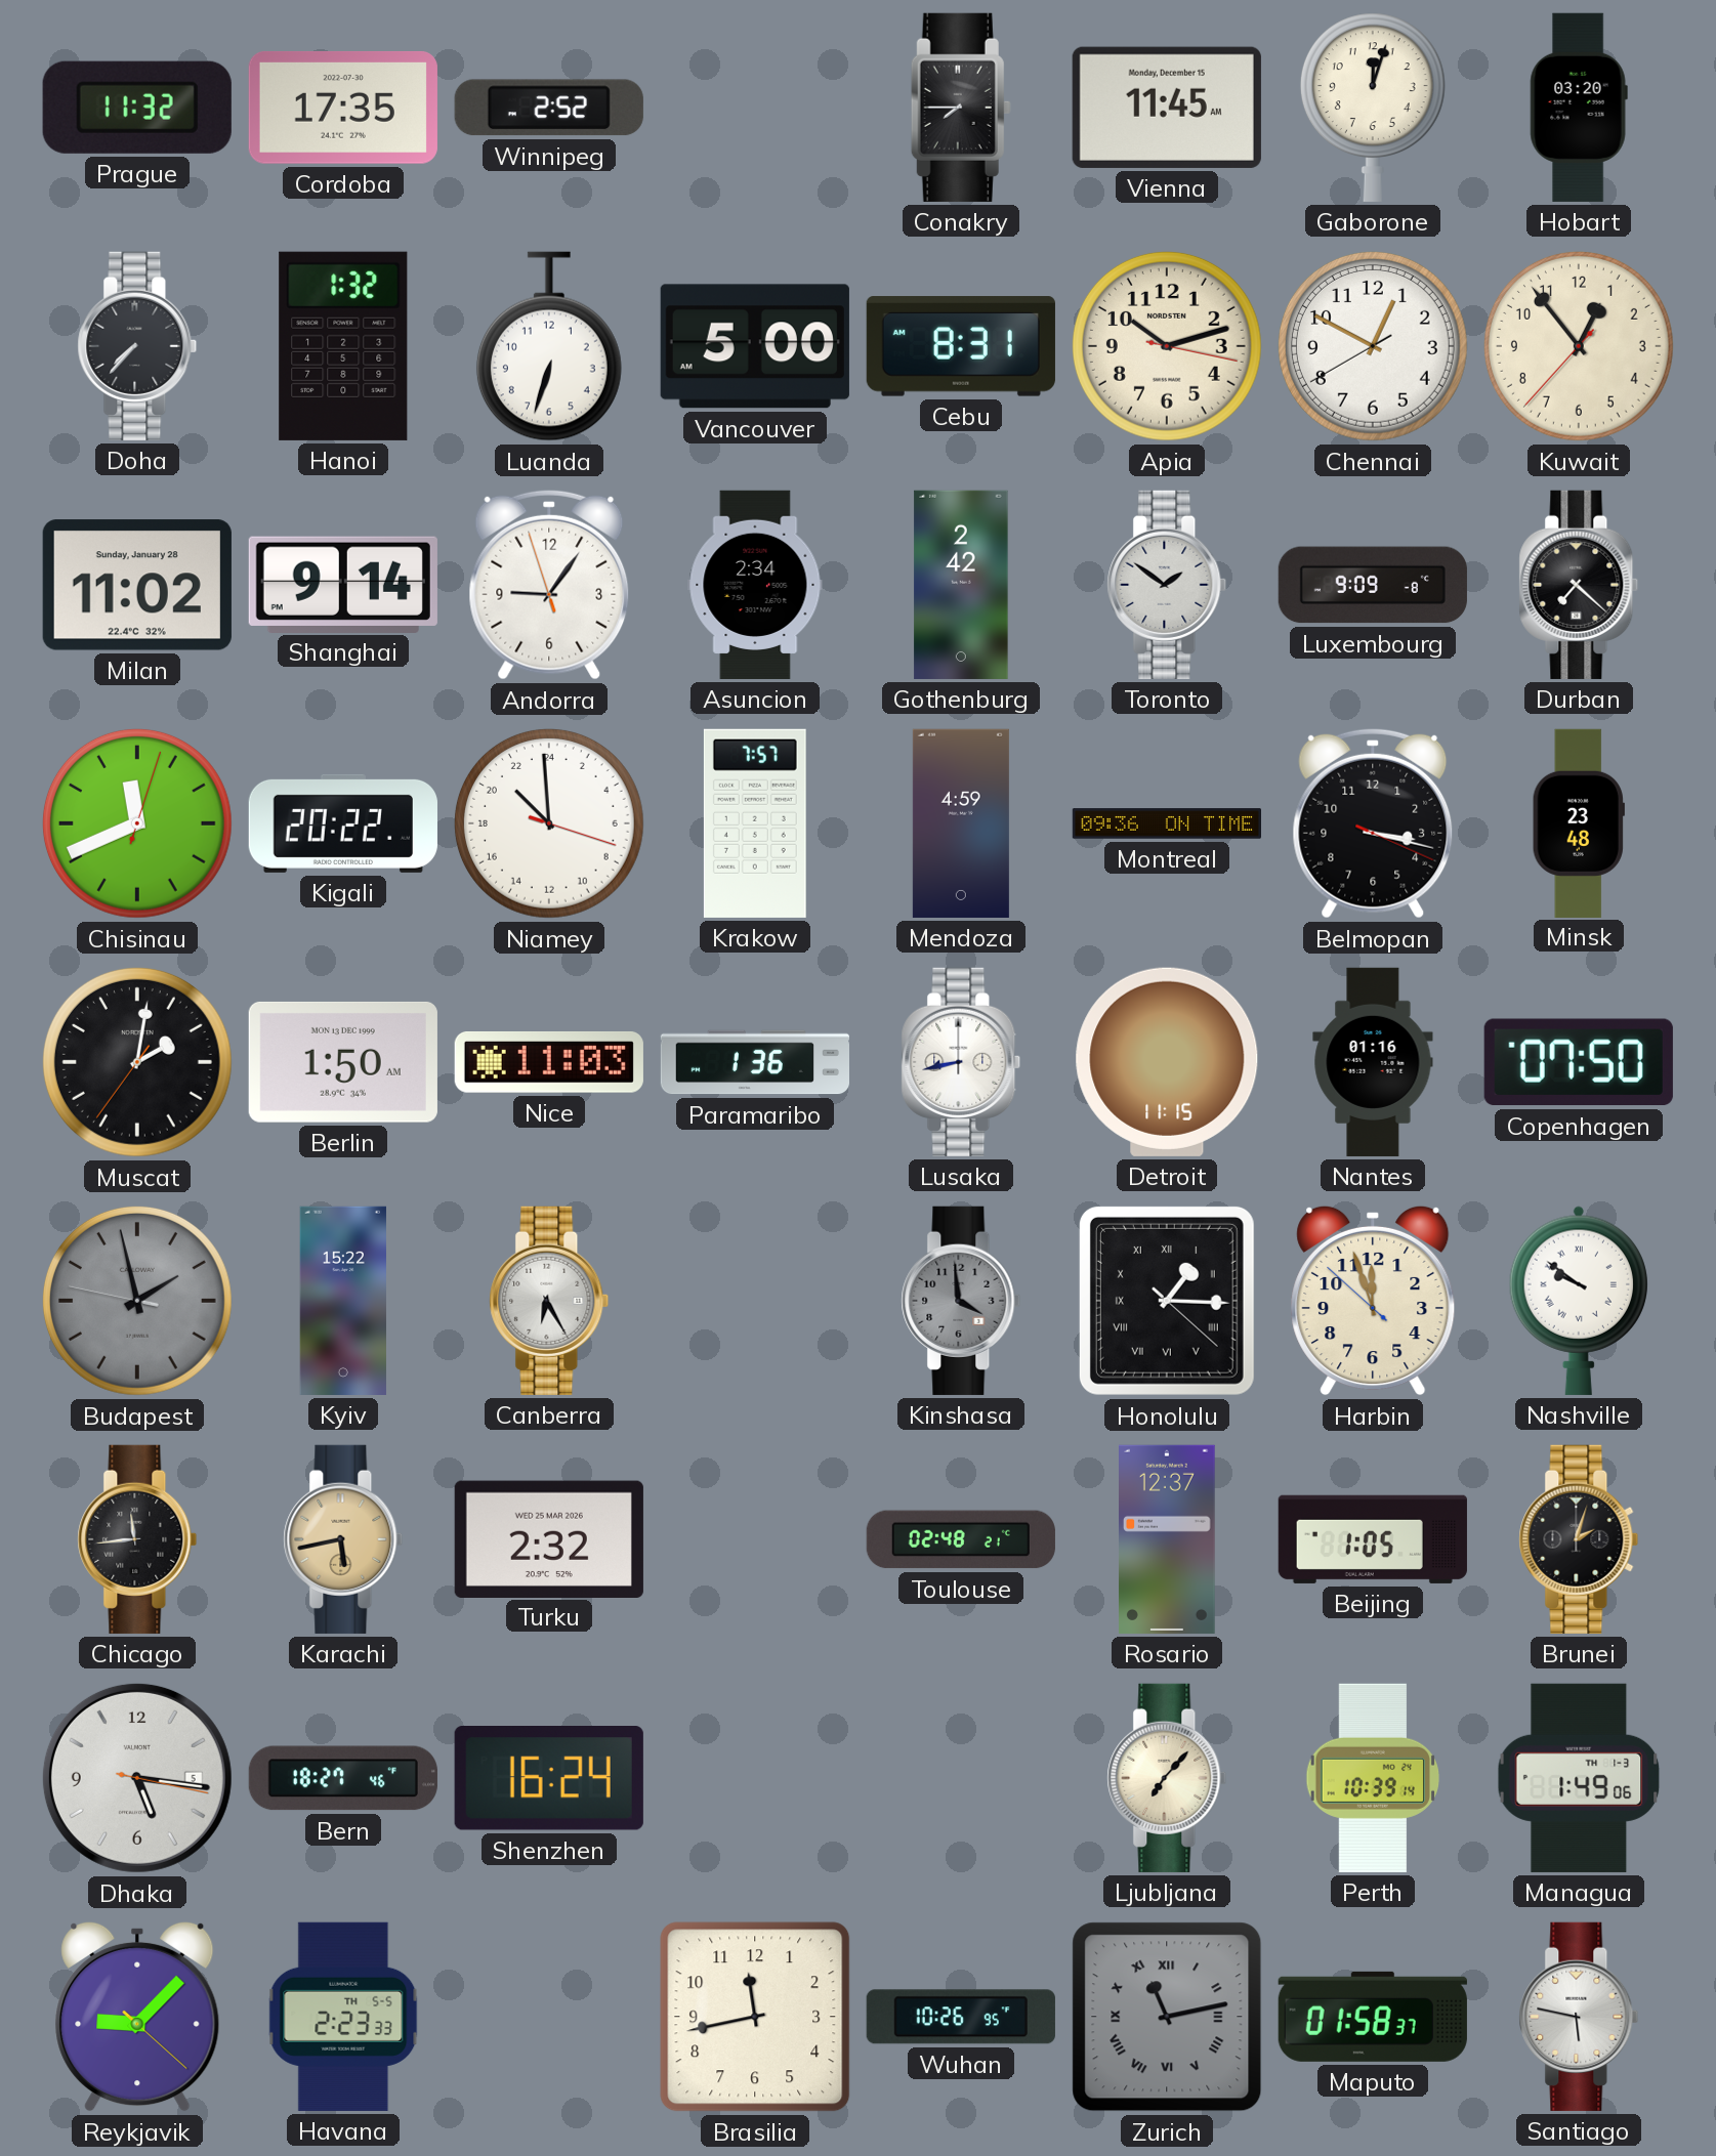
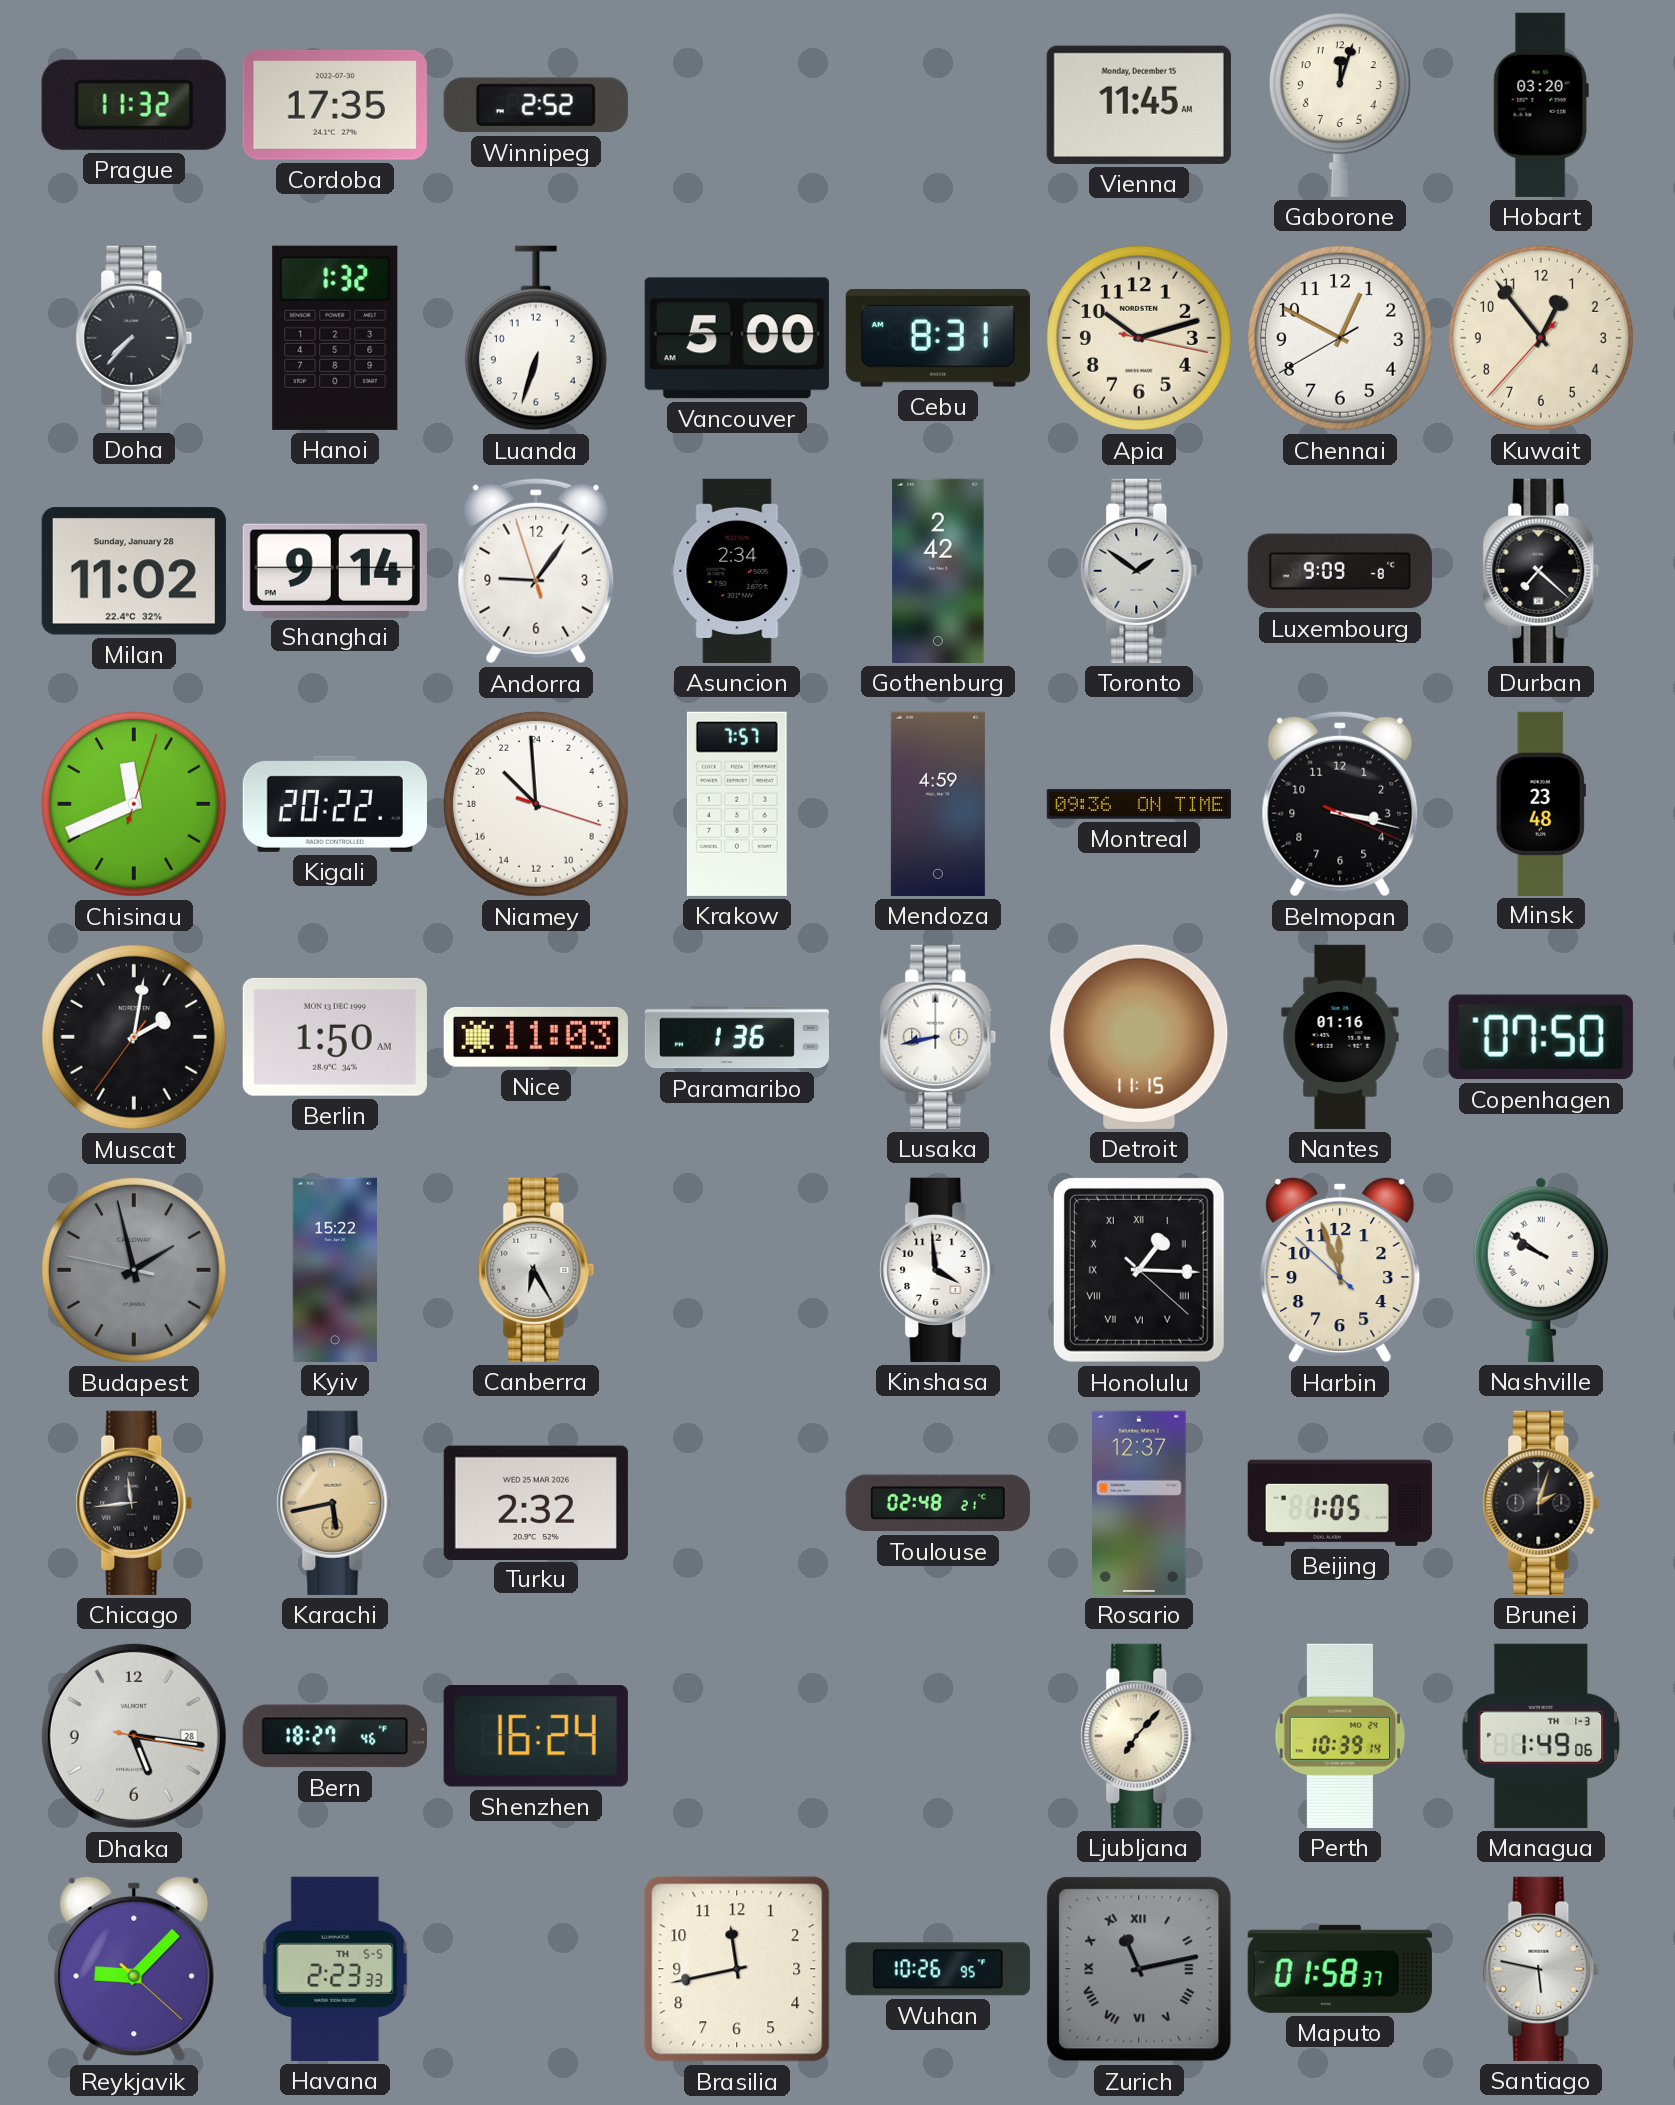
Conakry: 7:45 -> none (961, 108)
Kinshasa dial: grey -> white (938, 1270)
Dhaka date: 5 -> 28 (134, 1736)
